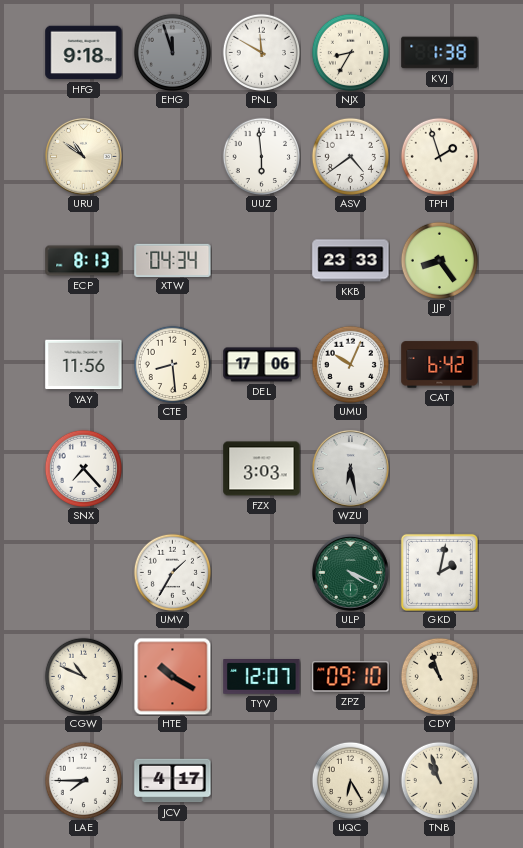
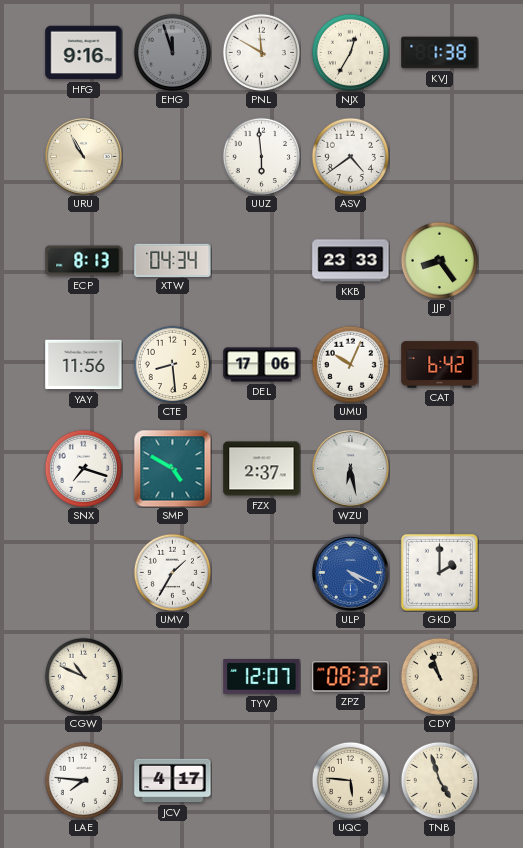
HFG: 9:18 -> 9:16 (84, 53)
NJX: 8:35 -> 12:35 (350, 52)
URU: 10:51 -> 10:55 (83, 156)
TPH: 1:57 -> none (439, 156)
SNX: 7:23 -> 7:18 (83, 468)
SMP: none -> 4:50 (172, 468)
FZX: 3:03 -> 2:37 (262, 469)
ULP dial: green -> blue (350, 572)
GKD: 2:02 -> 2:00 (439, 572)
HTE: 10:20 -> none (172, 676)
ZPZ: 09:10 -> 08:32 (351, 677)
LAE: 7:45 -> 7:46 (83, 780)
UQC: 6:25 -> 5:46 (350, 780)
TNB: 10:57 -> 4:57 (439, 780)
